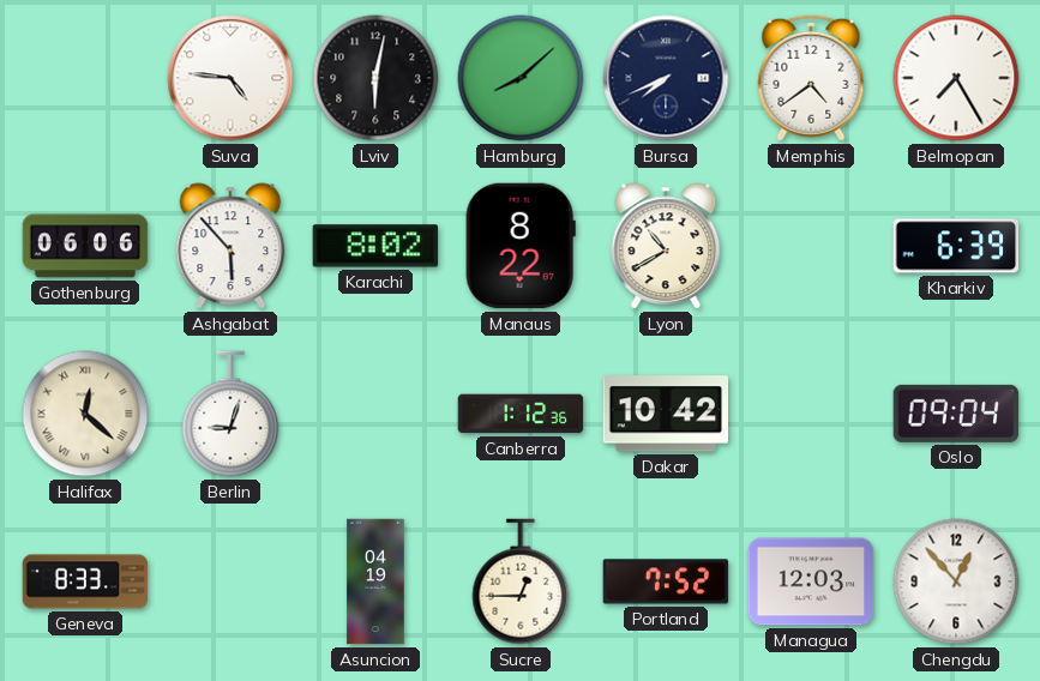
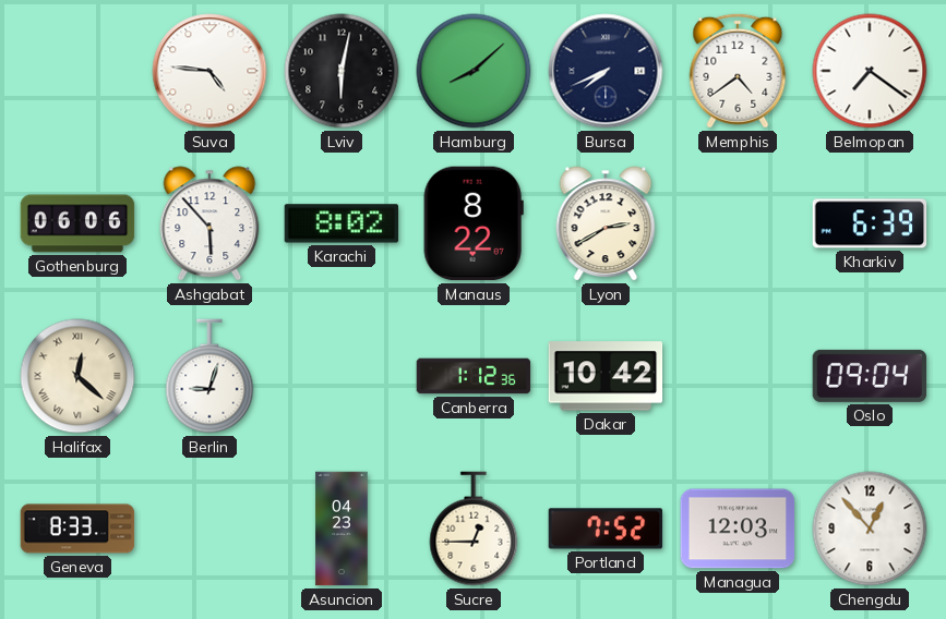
Belmopan: 7:25 -> 7:21 (870, 71)
Lyon: 10:40 -> 2:40 (606, 223)
Asuncion: 04:19 -> 04:23 (342, 529)
